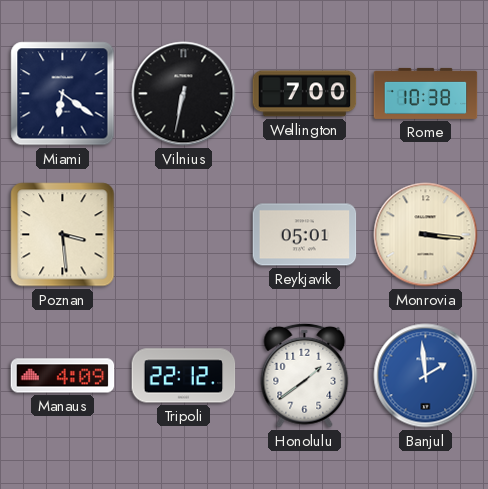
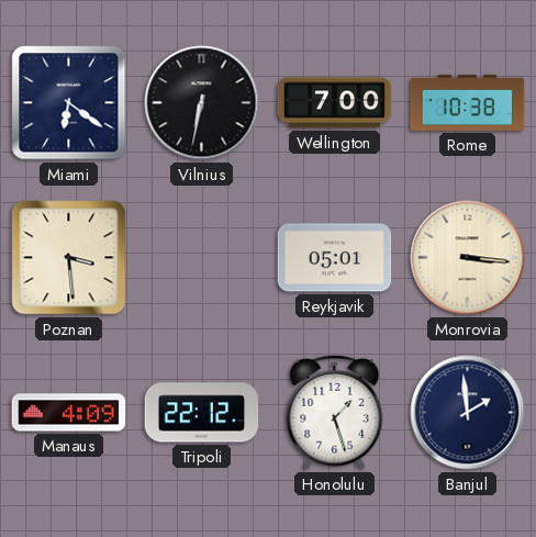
Honolulu: 1:39 -> 1:27 (335, 412)
Banjul dial: blue -> navy (468, 413)
